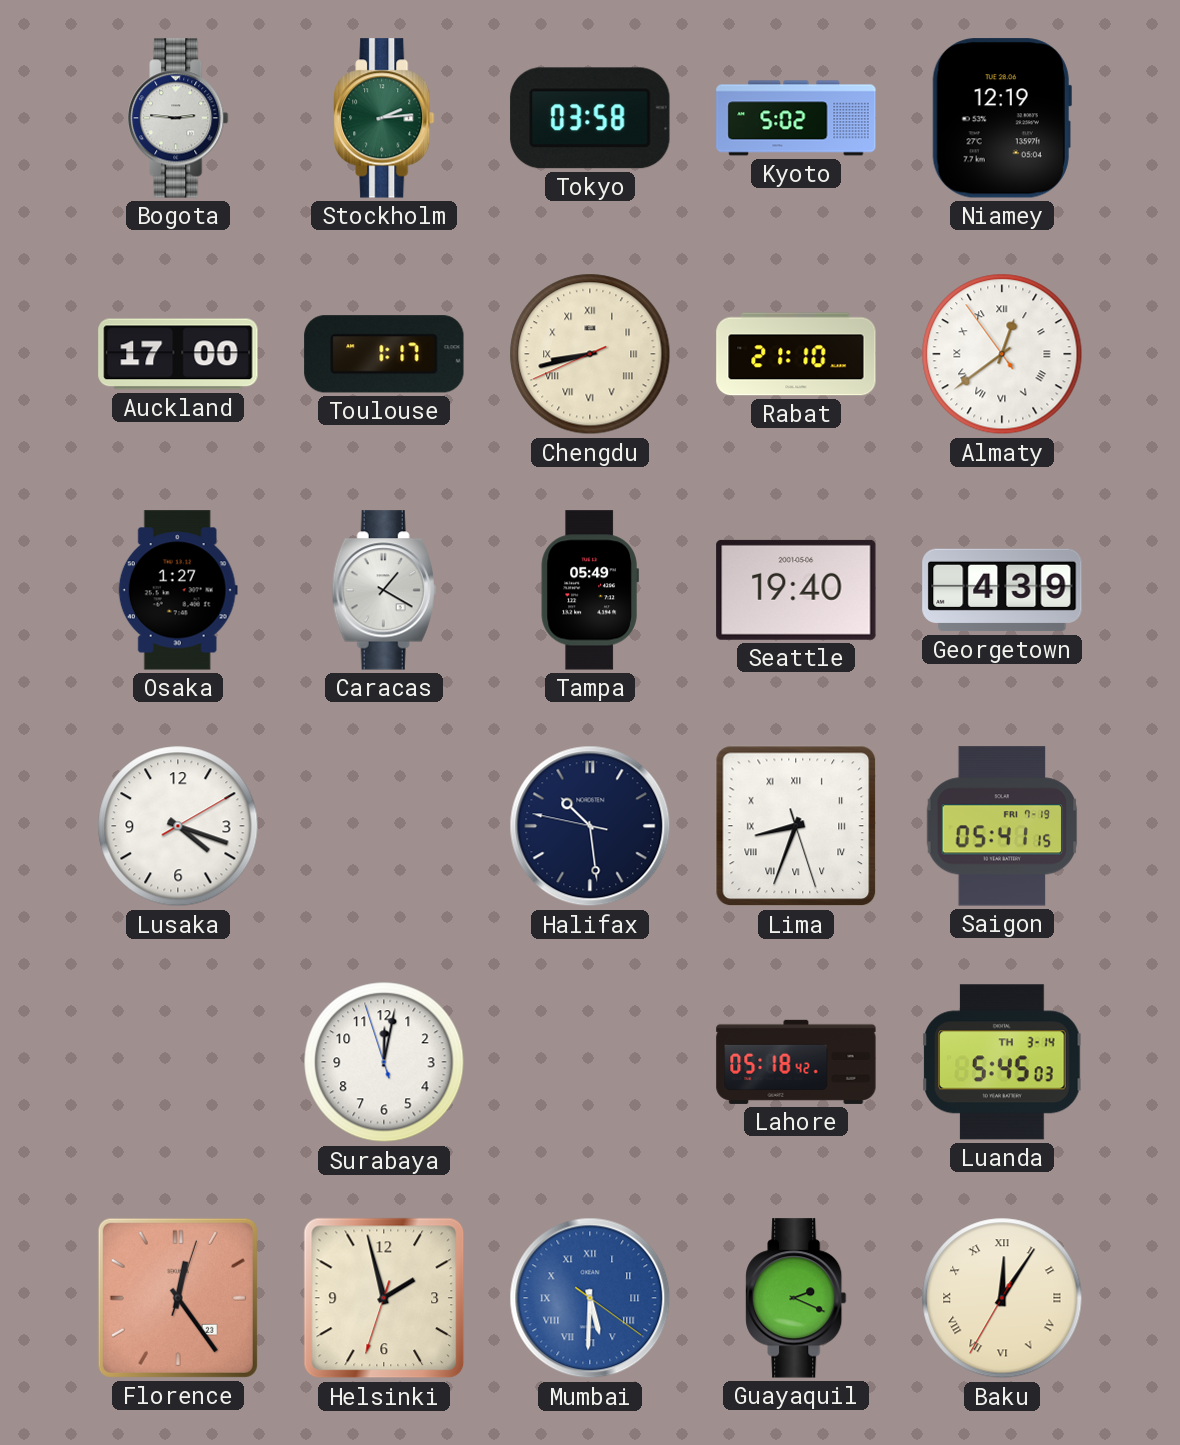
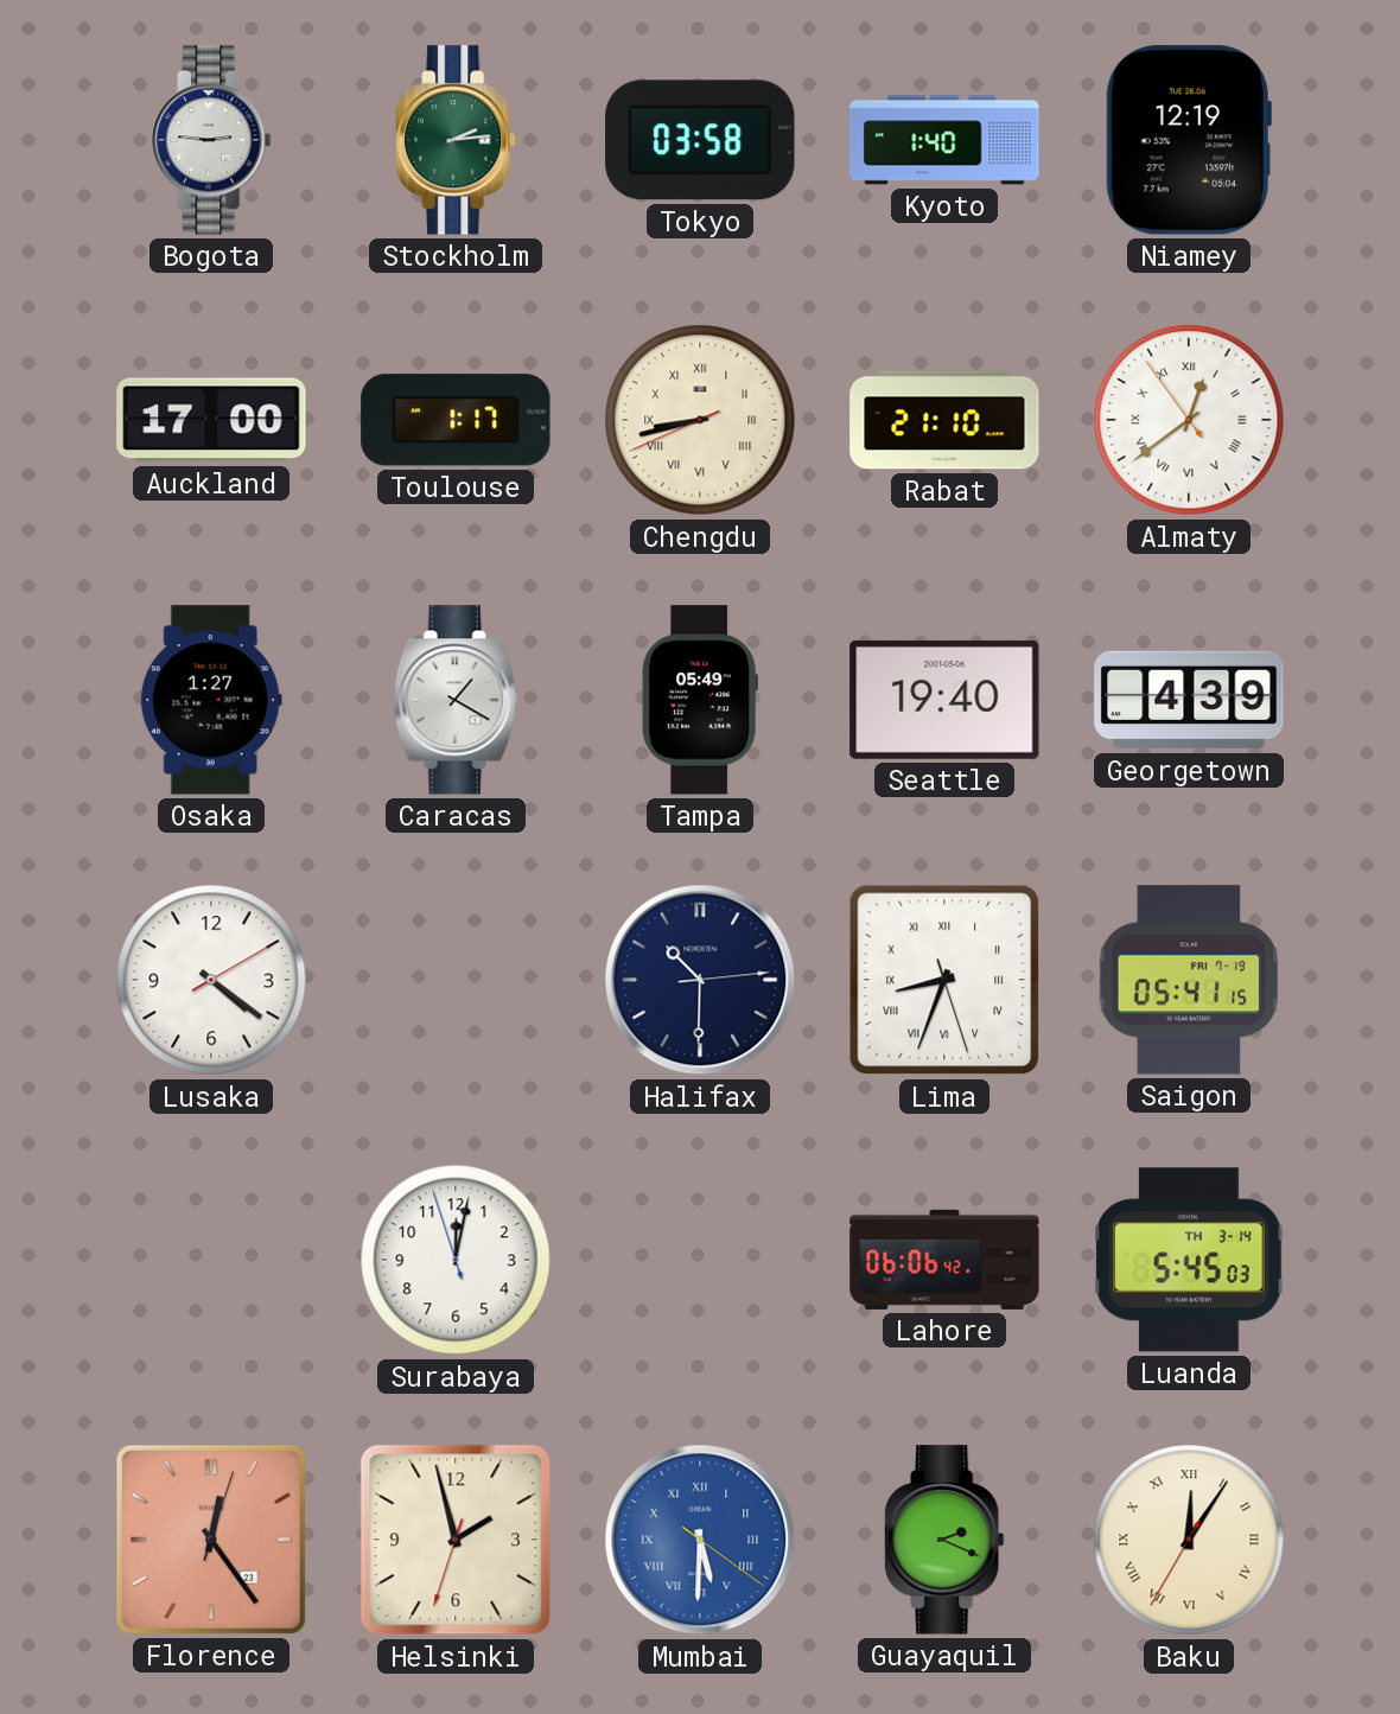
Kyoto: 5:02 -> 1:40 (944, 140)
Lusaka: 4:18 -> 4:21 (211, 980)
Halifax: 10:28 -> 10:30 (700, 980)
Lahore: 05:18 -> 06:06 (944, 1260)
